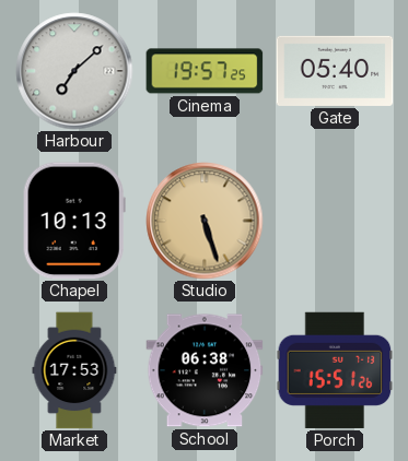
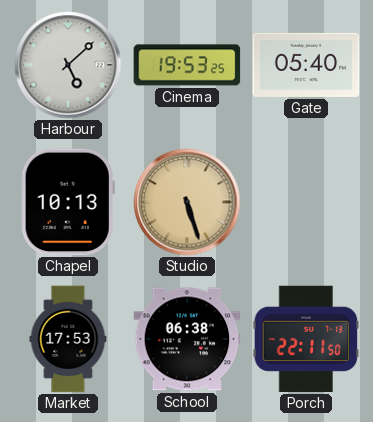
Harbour: 7:08 -> 5:08 (68, 65)
Cinema: 19:57 -> 19:53 (187, 65)
Porch: 15:51 -> 22:11 (306, 339)
